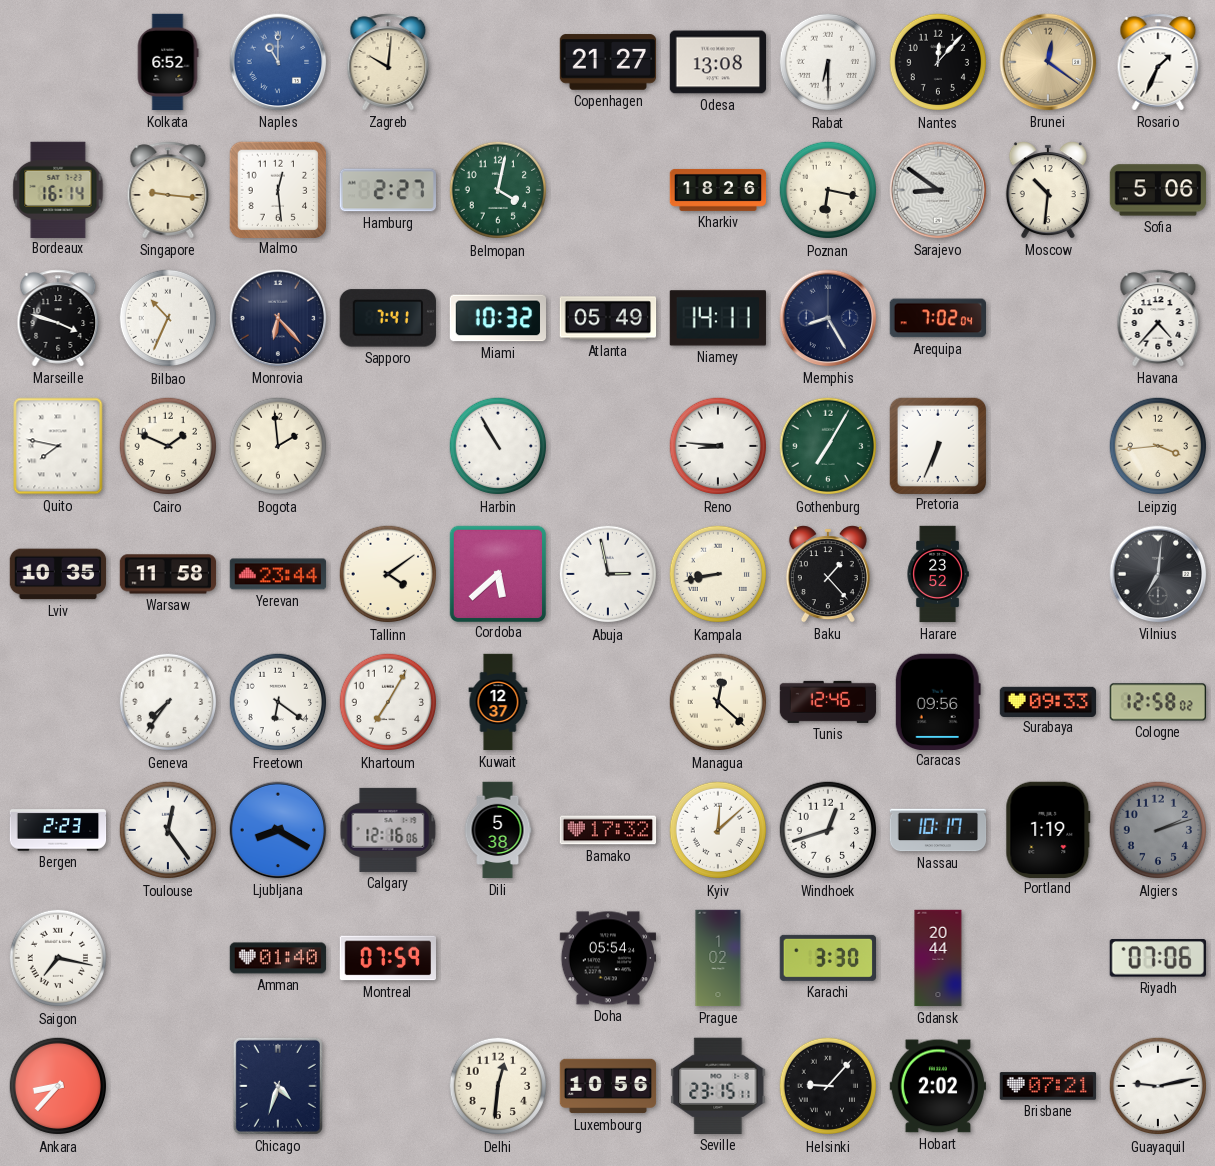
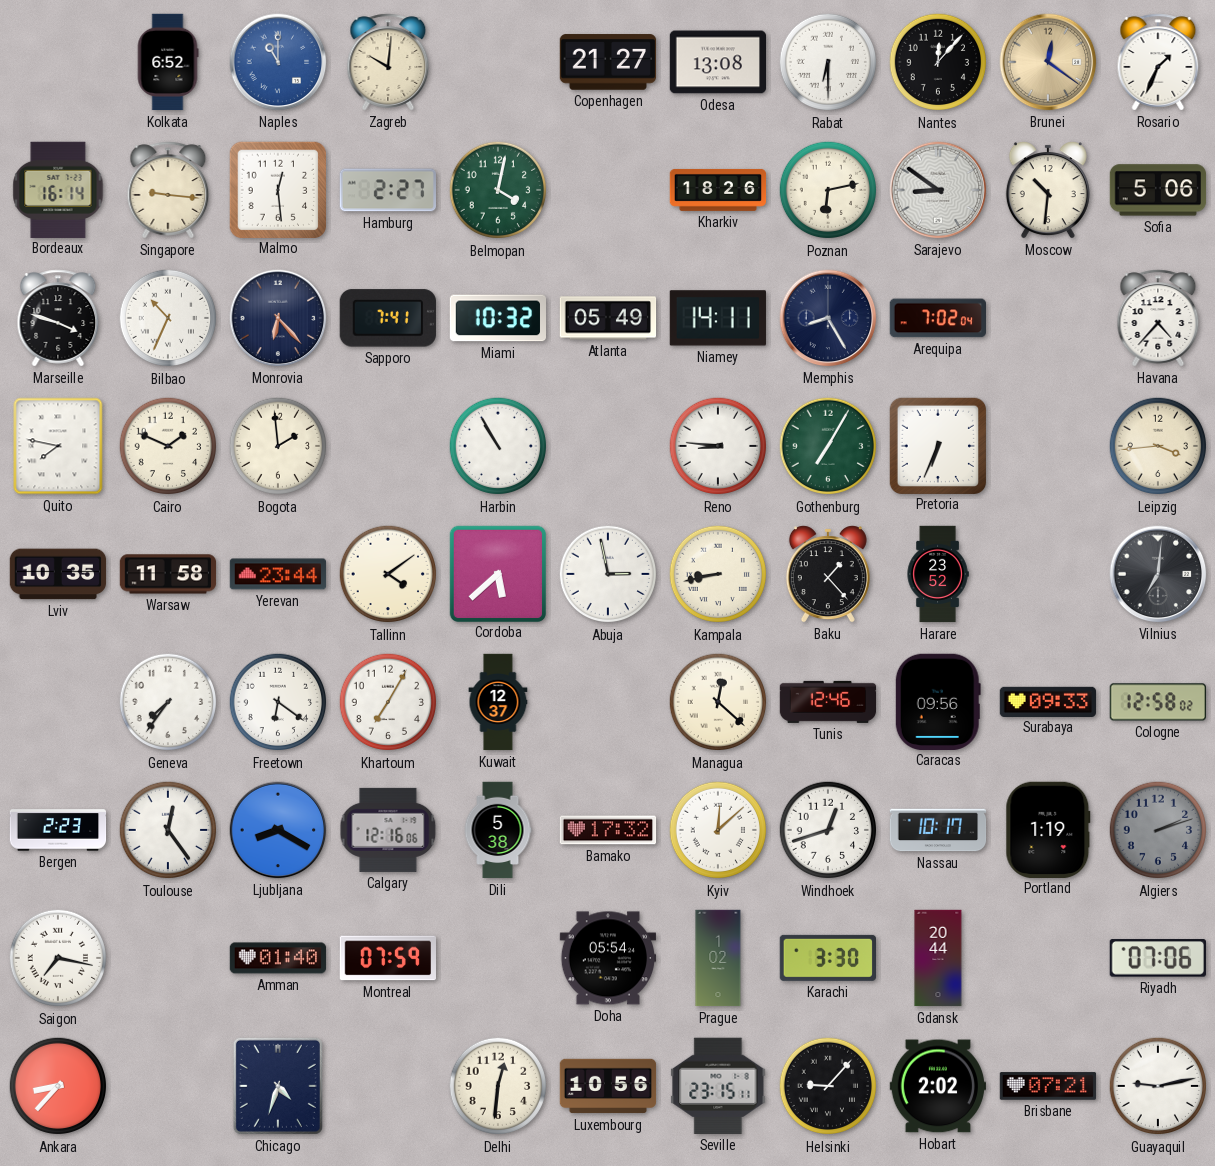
Poznan: 6:17 -> 6:13 (828, 190)
